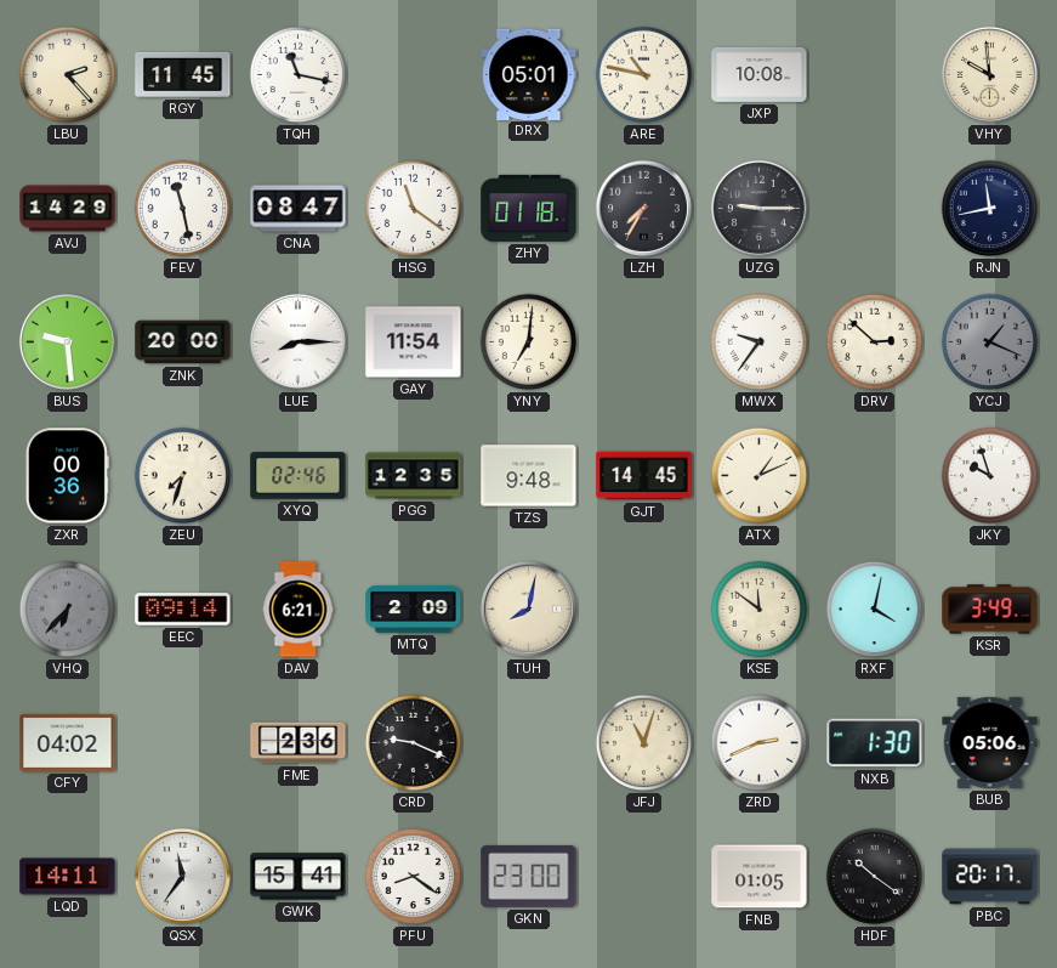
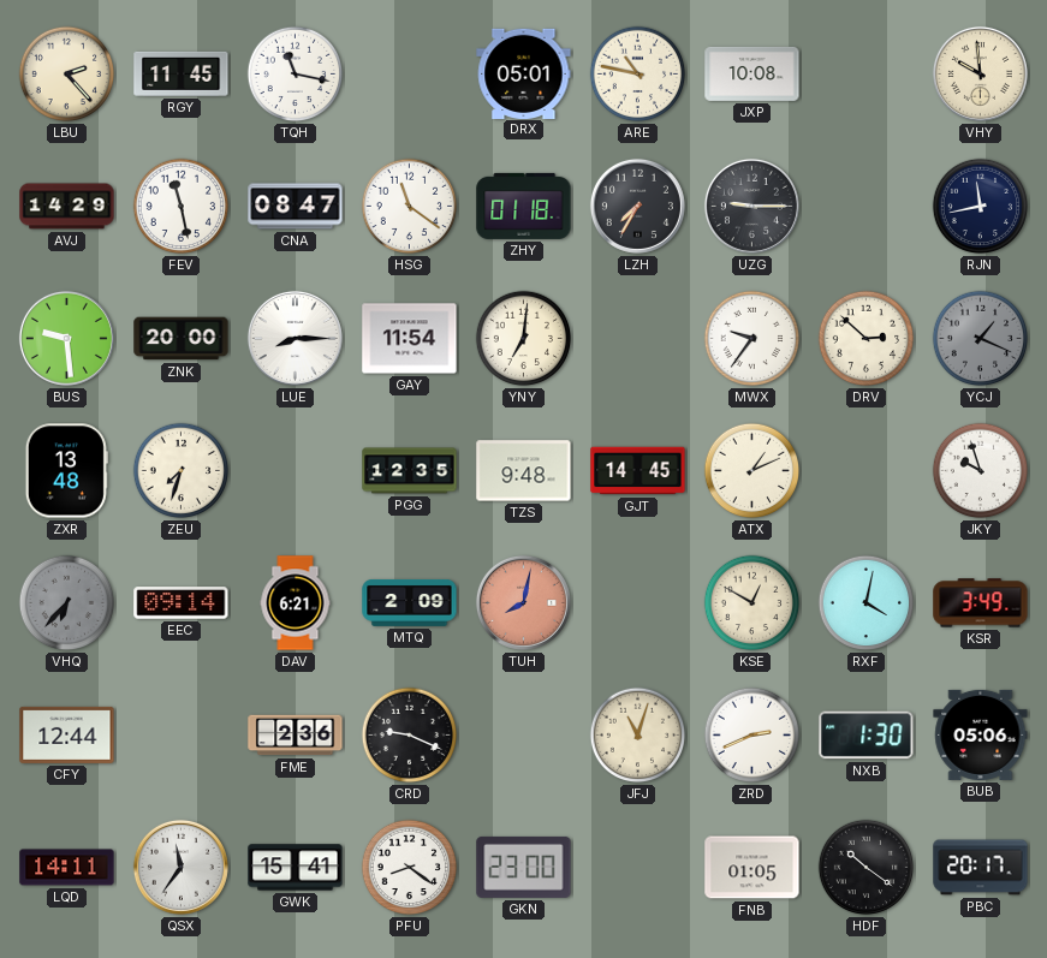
ZXR: 00:36 -> 13:48 (66, 471)
XYQ: 02:46 -> none (299, 476)
TUH dial: cream -> salmon (523, 602)
KSE: 11:51 -> 12:50 (752, 603)
CFY: 04:02 -> 12:44 (67, 734)
